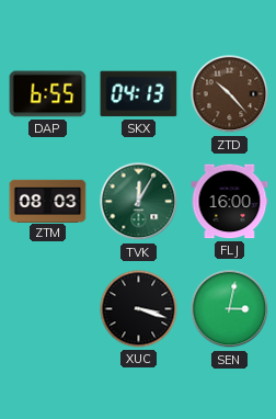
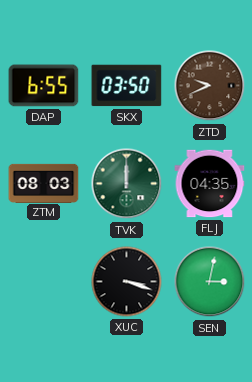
SKX: 04:13 -> 03:50 (127, 86)
ZTD: 10:23 -> 9:41 (210, 86)
TVK: 12:05 -> 12:00 (127, 184)
FLJ: 16:00 -> 04:35 (210, 184)
